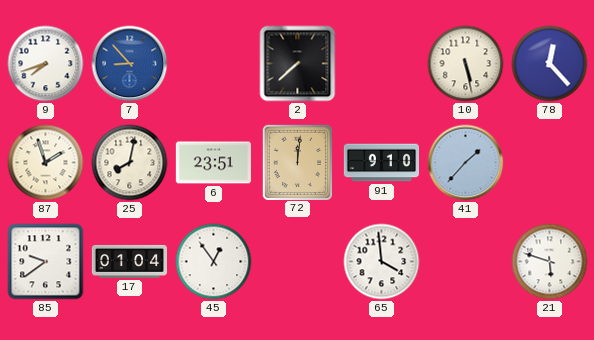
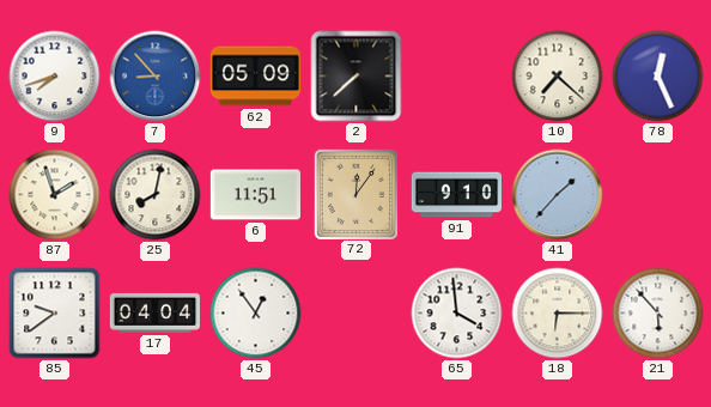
62: none -> 05:09 (255, 77)
10: 5:28 -> 7:22 (558, 77)
78: 12:23 -> 12:26 (658, 77)
6: 23:51 -> 11:51 (255, 195)
72: 12:01 -> 12:06 (355, 194)
17: 01:04 -> 04:04 (154, 312)
18: none -> 6:15 (558, 314)
21: 5:48 -> 5:53 (658, 314)
